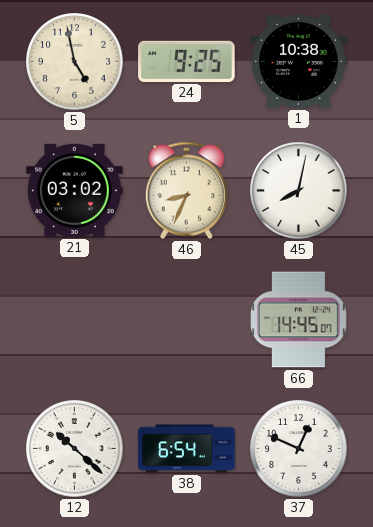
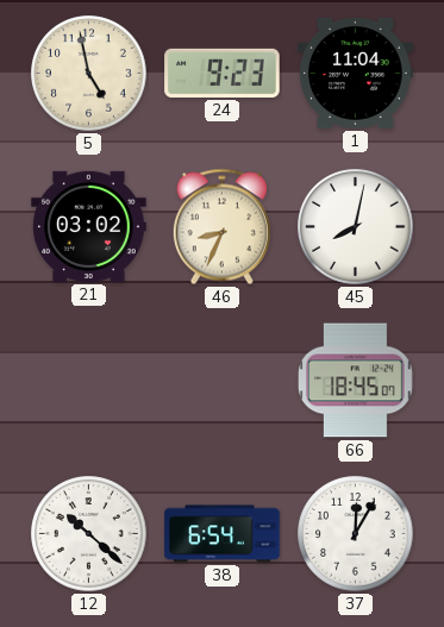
24: 9:25 -> 9:23 (223, 73)
1: 10:38 -> 11:04 (356, 73)
66: 14:45 -> 18:45 (356, 381)
37: 12:49 -> 12:05 (356, 534)
